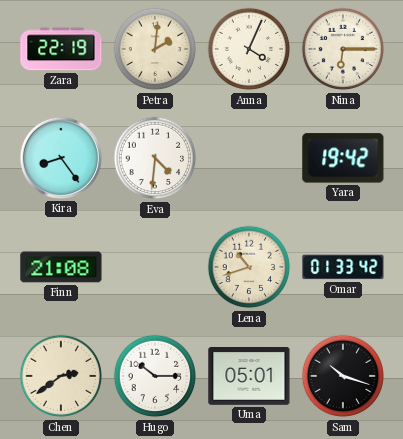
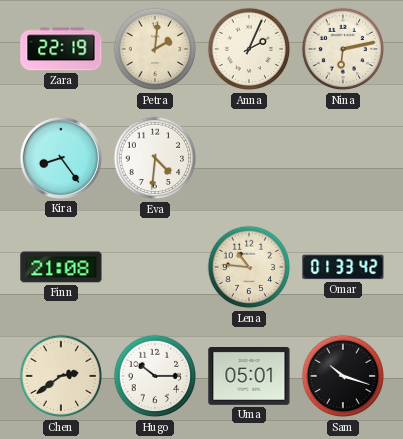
Anna: 4:04 -> 2:04 (249, 49)
Nina: 6:15 -> 6:13 (343, 49)
Yara: 19:42 -> none (343, 158)
Lena: 10:42 -> 10:46 (249, 267)
